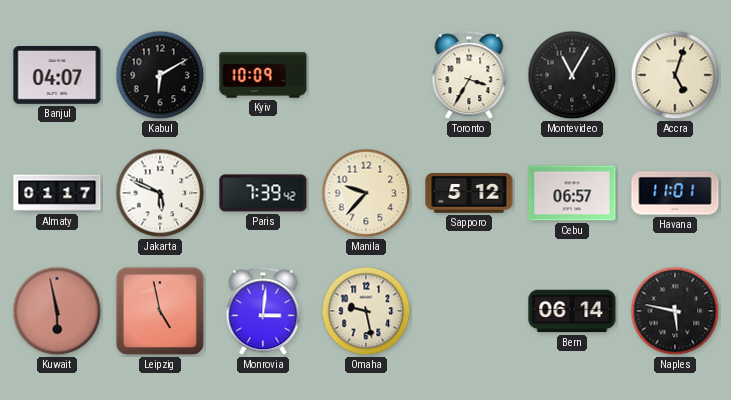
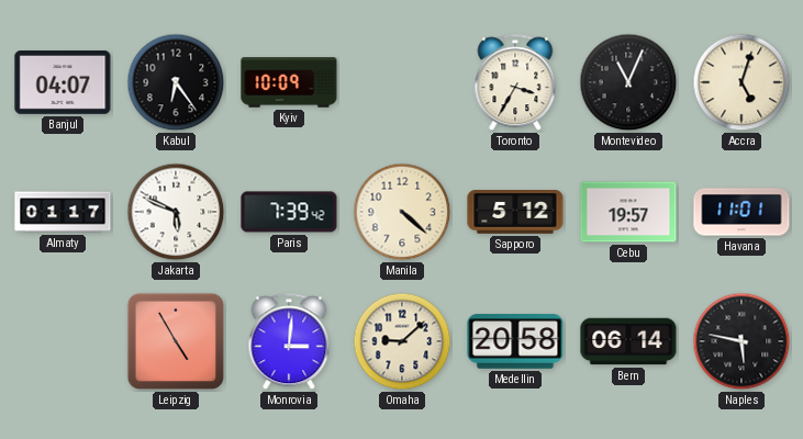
Kabul: 6:10 -> 6:24 (176, 82)
Montevideo: 11:05 -> 11:04 (628, 82)
Manila: 9:37 -> 4:22 (402, 212)
Cebu: 06:57 -> 19:57 (628, 212)
Kuwait: 5:58 -> none (57, 311)
Leipzig: 4:58 -> 4:55 (176, 341)
Omaha: 9:28 -> 9:08 (402, 341)
Medellin: none -> 20:58 (515, 341)
